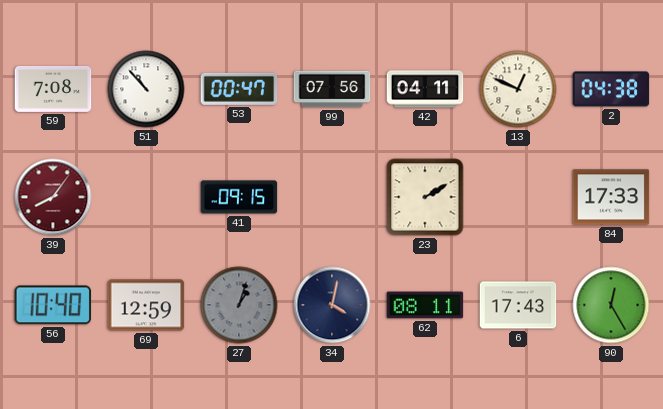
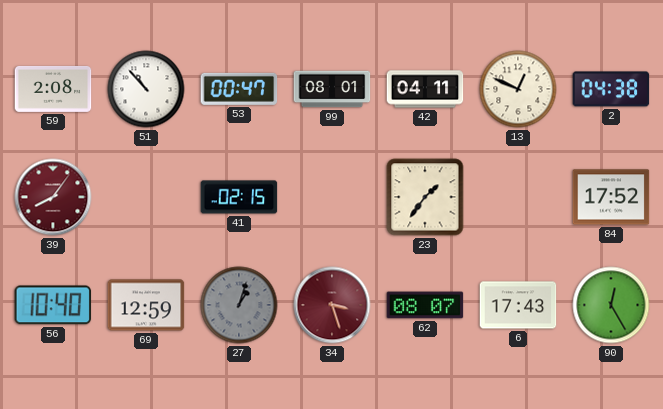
59: 7:08 -> 2:08 (53, 89)
99: 07:56 -> 08:01 (332, 89)
41: 09:15 -> 02:15 (239, 197)
23: 2:10 -> 1:36 (425, 197)
84: 17:33 -> 17:52 (611, 197)
34: 4:02 -> 3:27 (332, 305)
34 dial: navy -> burgundy (332, 305)
62: 08:11 -> 08:07 (425, 305)
